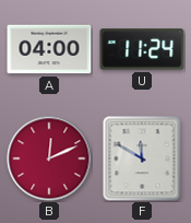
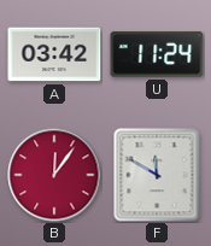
A: 04:00 -> 03:42 (54, 54)
B: 12:11 -> 12:06 (54, 175)
